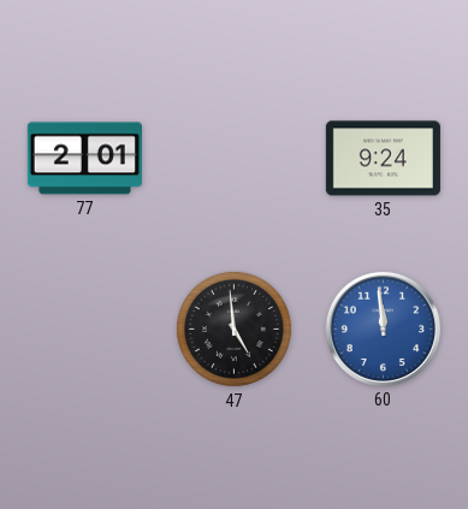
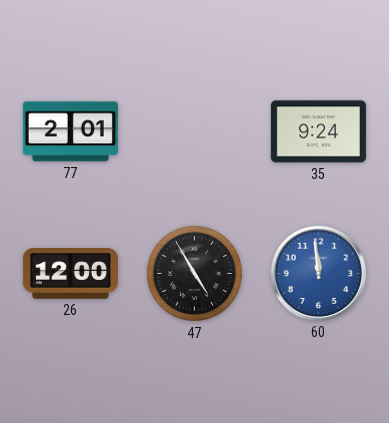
26: none -> 12:00 (70, 274)
47: 4:59 -> 4:55 (194, 273)
